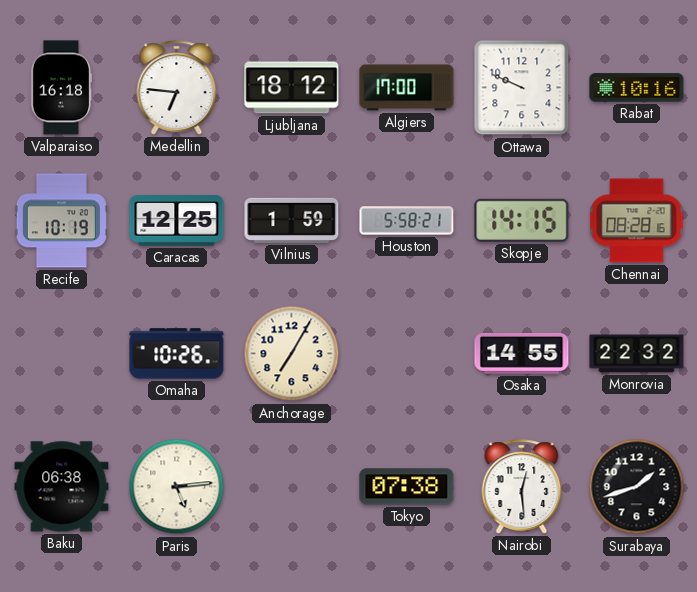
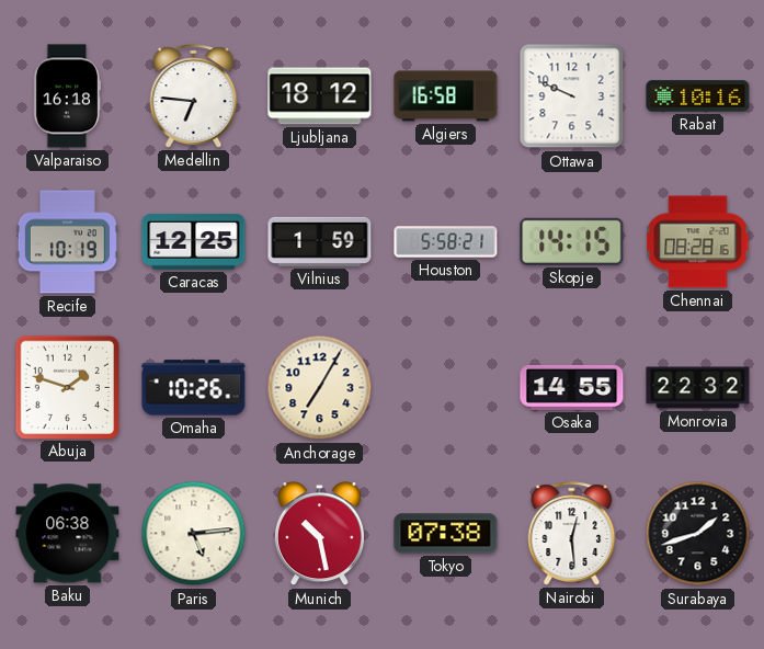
Algiers: 17:00 -> 16:58 (446, 96)
Abuja: none -> 1:48 (67, 387)
Munich: none -> 10:28 (319, 534)
